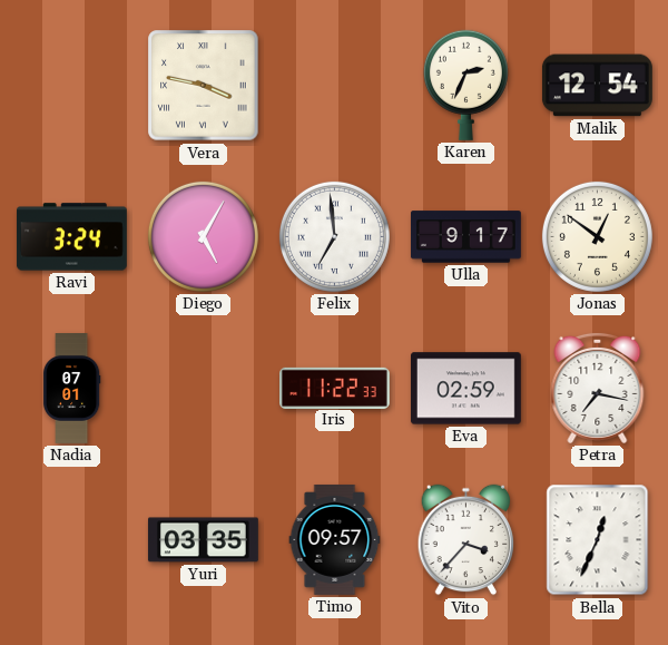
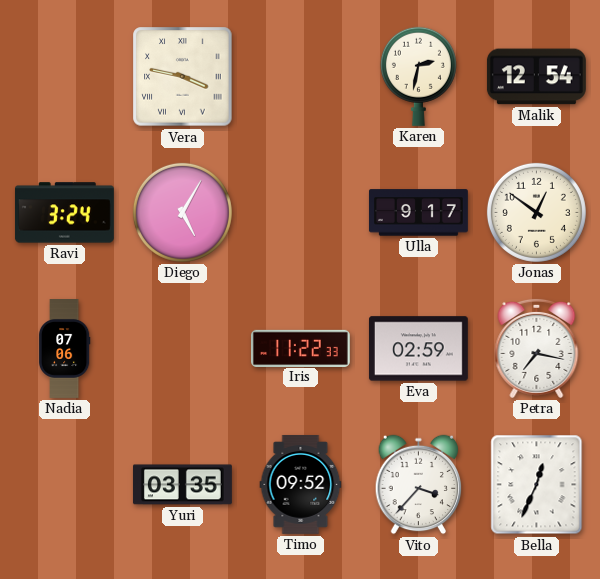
Karen: 2:34 -> 2:32 (418, 76)
Felix: 6:59 -> none (334, 236)
Nadia: 07:01 -> 07:06 (64, 349)
Timo: 09:57 -> 09:52 (301, 484)
